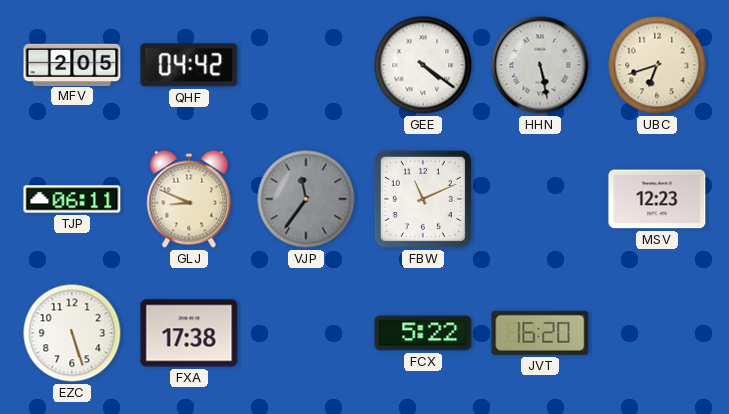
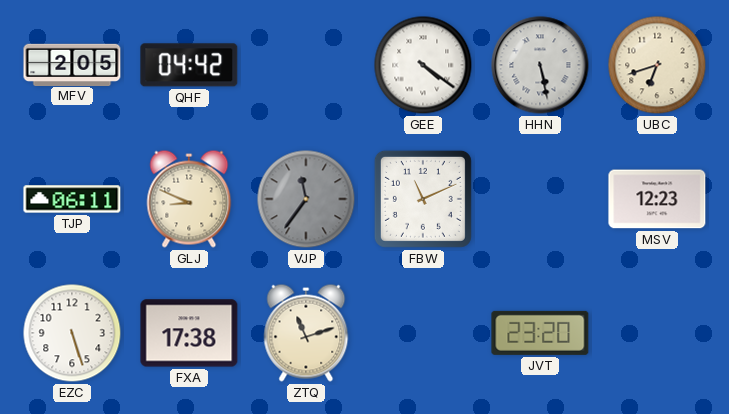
ZTQ: none -> 11:12 (306, 333)
FCX: 5:22 -> none (423, 333)
JVT: 16:20 -> 23:20 (540, 333)
